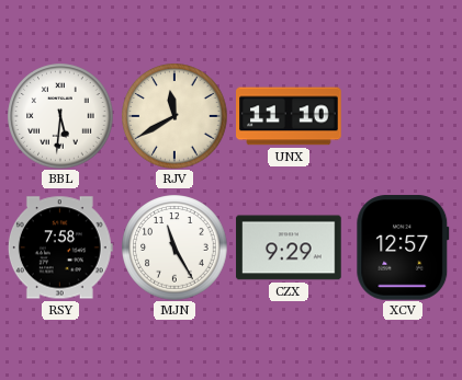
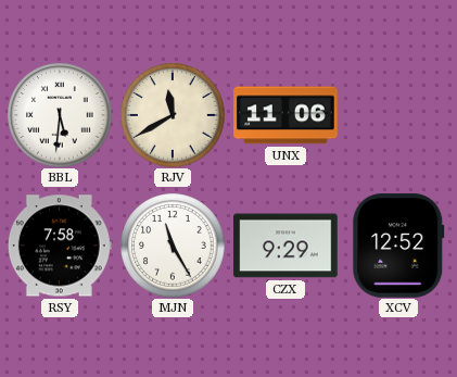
UNX: 11:10 -> 11:06 (285, 115)
XCV: 12:57 -> 12:52 (398, 246)
